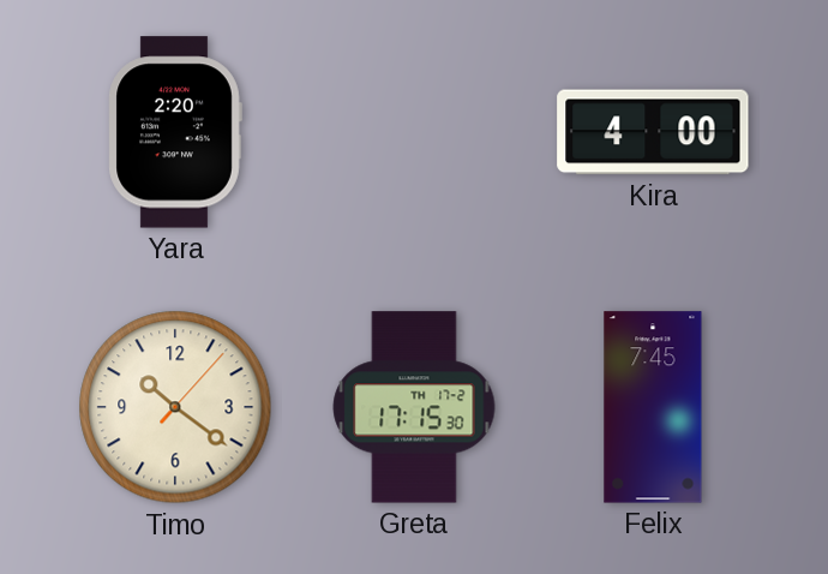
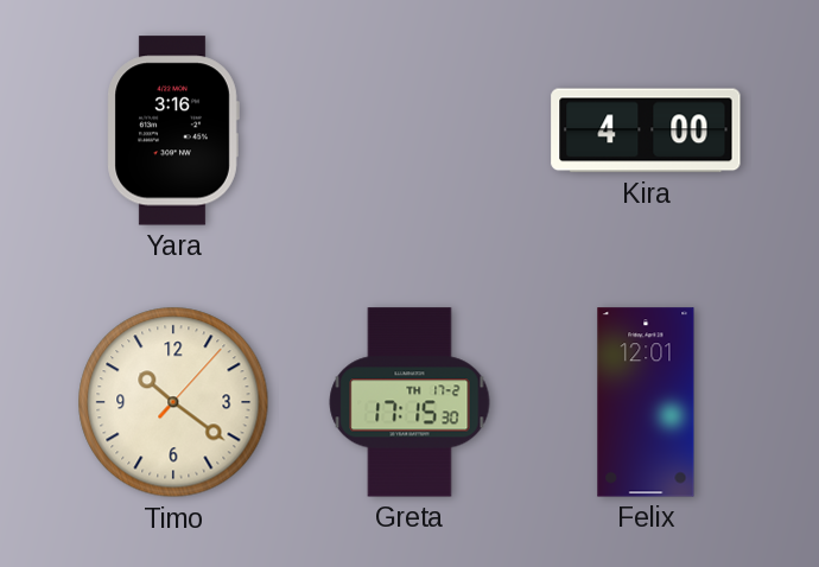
Yara: 2:20 -> 3:16 (173, 130)
Felix: 7:45 -> 12:01 (646, 402)
